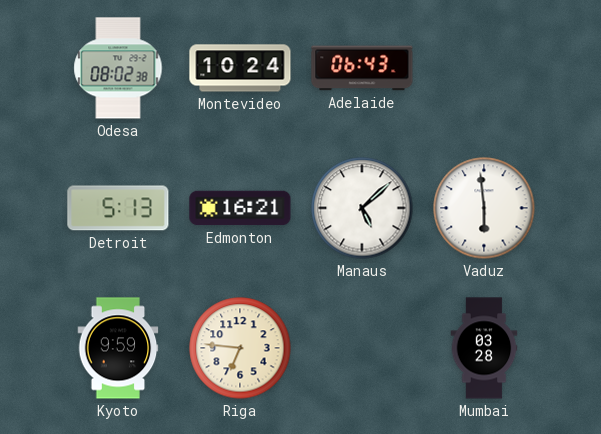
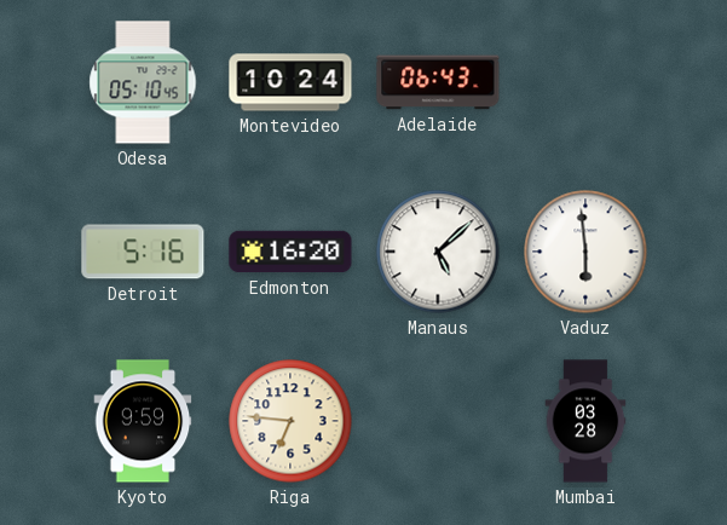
Odesa: 08:02 -> 05:10 (143, 82)
Detroit: 5:13 -> 5:16 (143, 252)
Edmonton: 16:21 -> 16:20 (290, 252)
